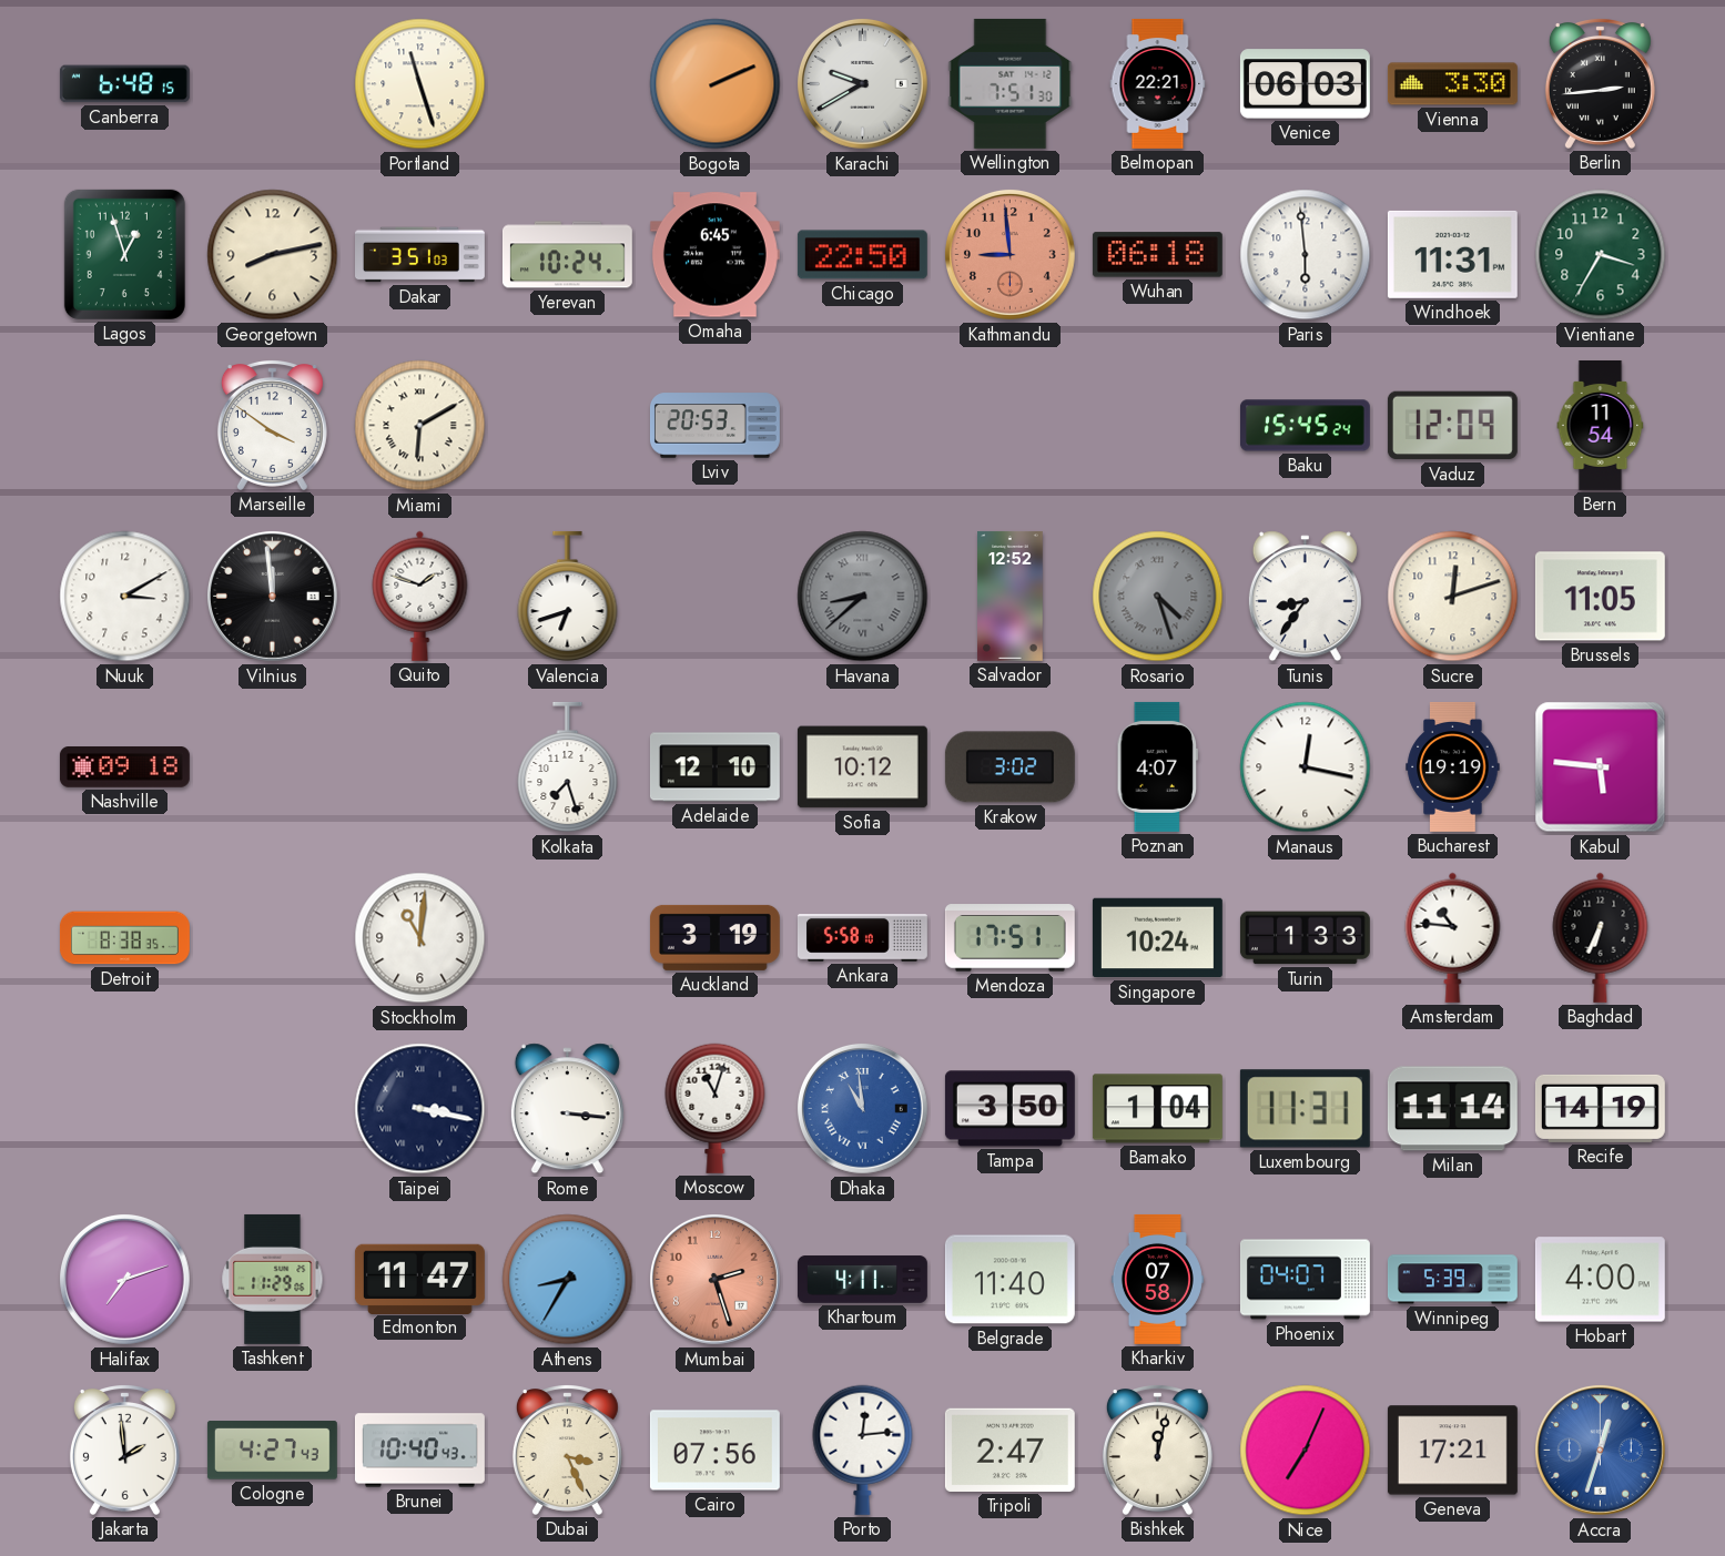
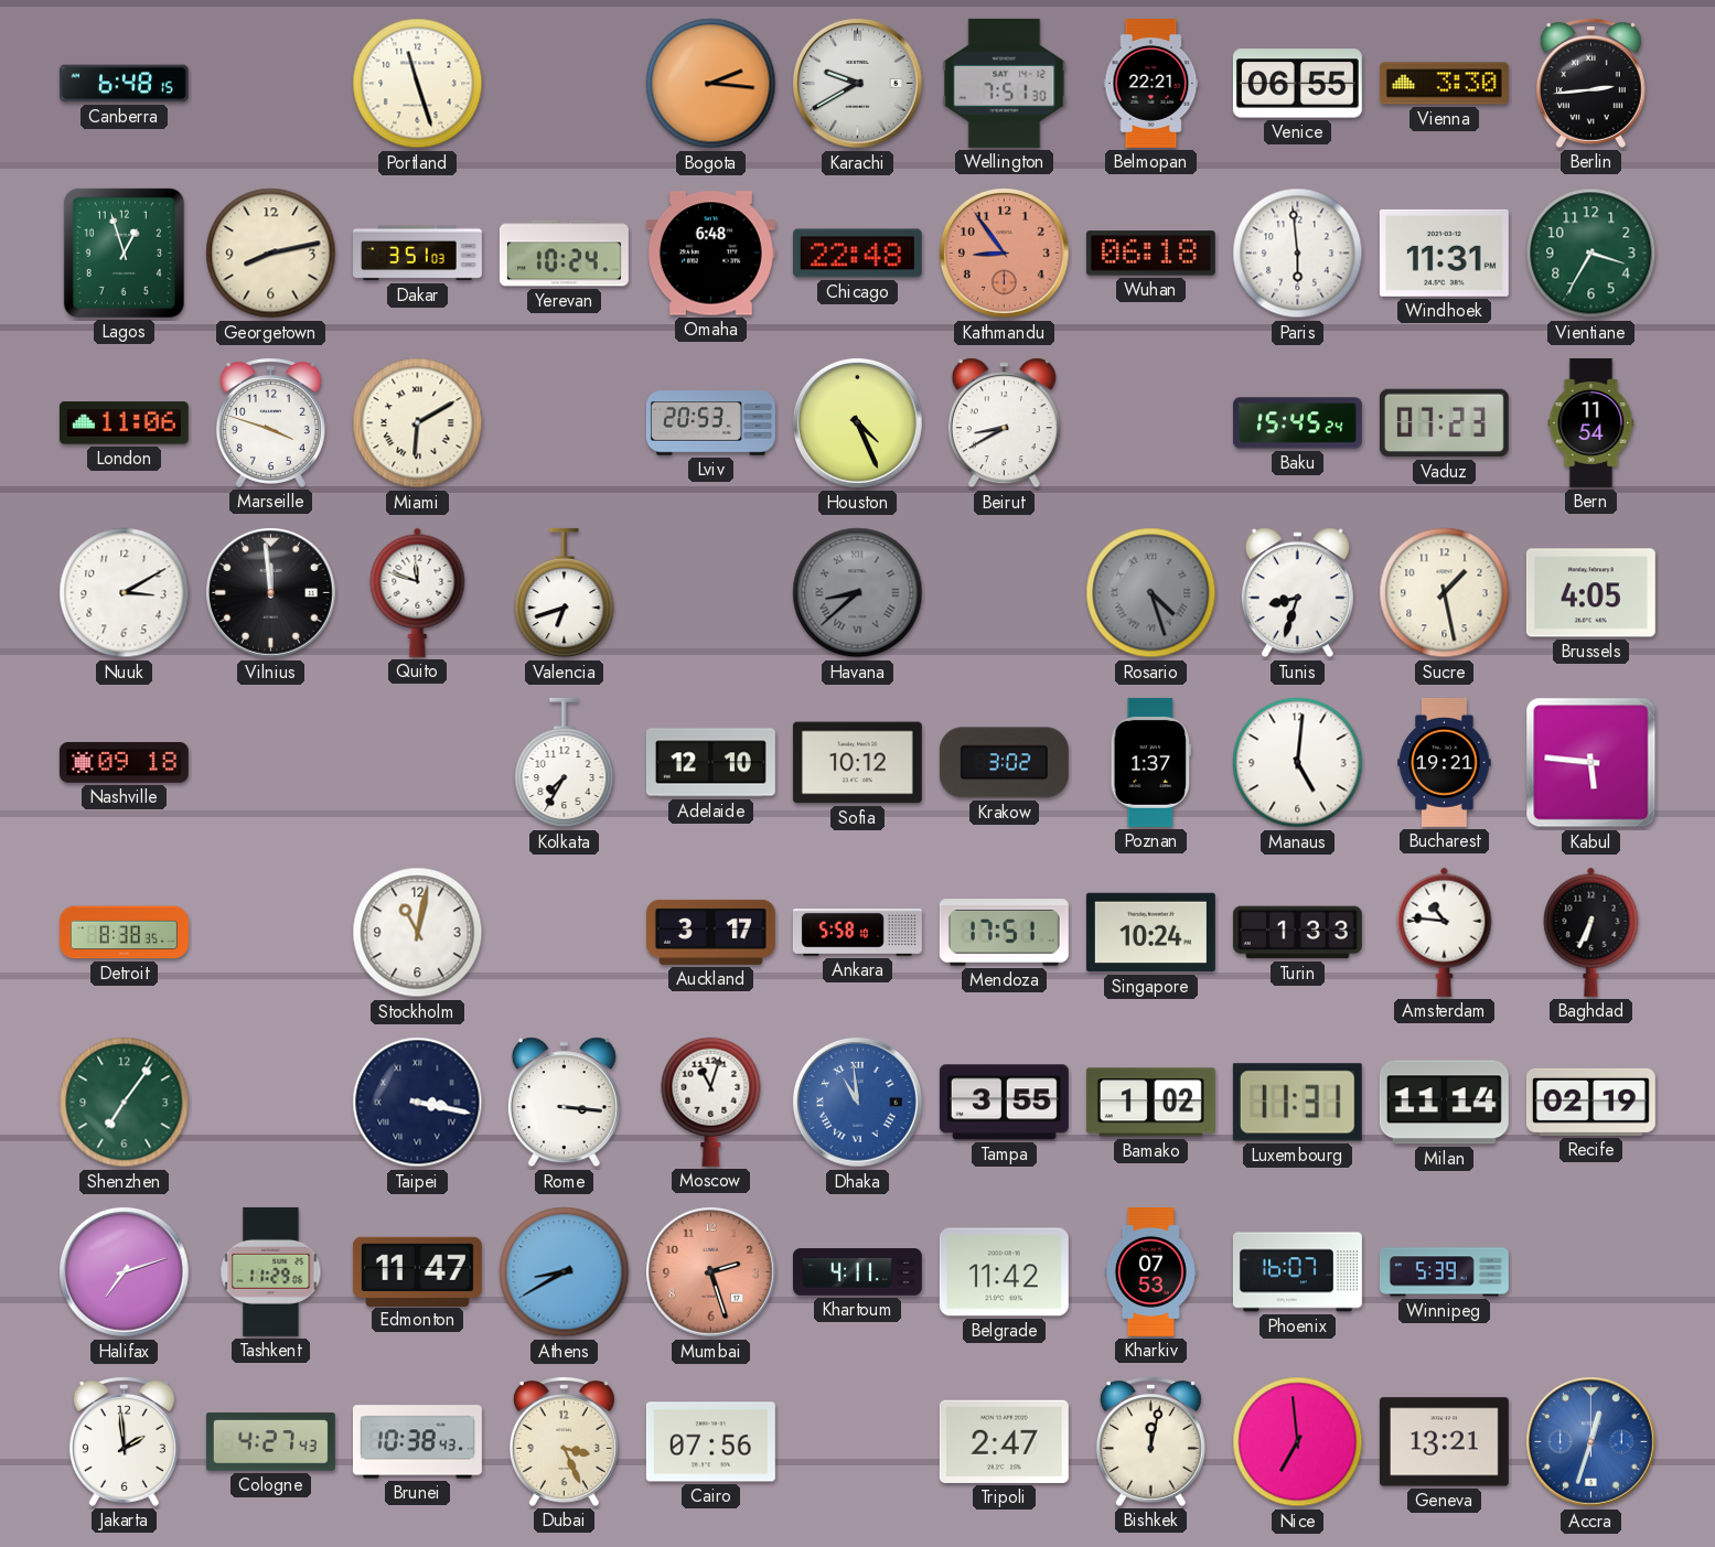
Bogota: 2:11 -> 2:16 (711, 84)
Venice: 06:03 -> 06:55 (1297, 84)
Omaha: 6:45 -> 6:48 (710, 254)
Chicago: 22:50 -> 22:48 (857, 254)
Kathmandu: 8:59 -> 8:54 (1005, 254)
London: none -> 11:06 (124, 423)
Marseille: 3:51 -> 3:48 (270, 423)
Houston: none -> 4:26 (858, 423)
Beirut: none -> 8:40 (1004, 423)
Vaduz: 12:09 -> 07:23 (1444, 423)
Quito: 1:48 -> 11:48 (418, 592)
Salvador: 12:52 -> none (1011, 596)
Tunis: 8:36 -> 8:33 (1297, 593)
Sucre: 12:12 -> 1:28 (1445, 593)
Brussels: 11:05 -> 4:05 (1590, 593)
Kolkata: 7:27 -> 7:35 (565, 763)
Poznan: 4:07 -> 1:37 (1150, 762)
Manaus: 12:17 -> 5:01 (1298, 763)
Bucharest: 19:19 -> 19:21 (1445, 762)
Stockholm: 11:01 -> 11:02 (418, 933)
Auckland: 3:19 -> 3:17 (710, 932)
Shenzhen: none -> 7:06 (125, 1103)
Tampa: 3:50 -> 3:55 (1004, 1103)
Bamako: 1:04 -> 1:02 (1150, 1103)
Recife: 14:19 -> 02:19 (1590, 1102)
Athens: 8:35 -> 8:40 (565, 1272)
Belgrade: 11:40 -> 11:42 (1004, 1272)
Kharkiv: 07:58 -> 07:53 (1150, 1271)
Phoenix: 04:07 -> 16:07 (1298, 1272)
Hobart: 4:00 -> none (1600, 1280)
Brunei: 10:40 -> 10:38 (417, 1442)
Porto: 12:14 -> none (863, 1450)
Nice: 7:04 -> 6:59 (1298, 1442)
Geneva: 17:21 -> 13:21 (1444, 1442)
